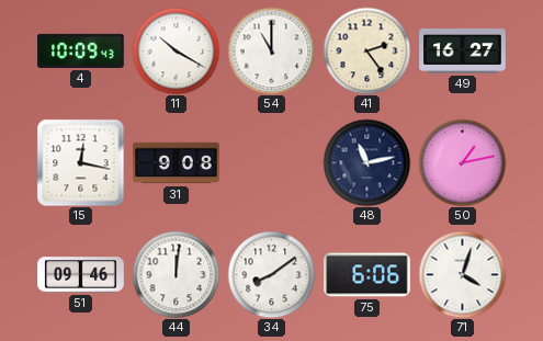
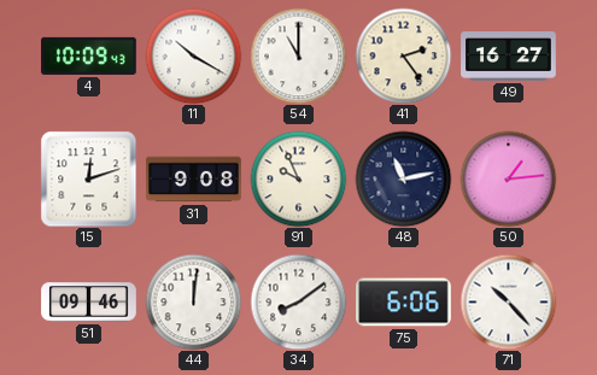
15: 12:17 -> 12:12 (88, 178)
91: none -> 9:56 (298, 178)
50: 1:13 -> 1:14 (508, 178)
71: 4:03 -> 10:23 (508, 301)
